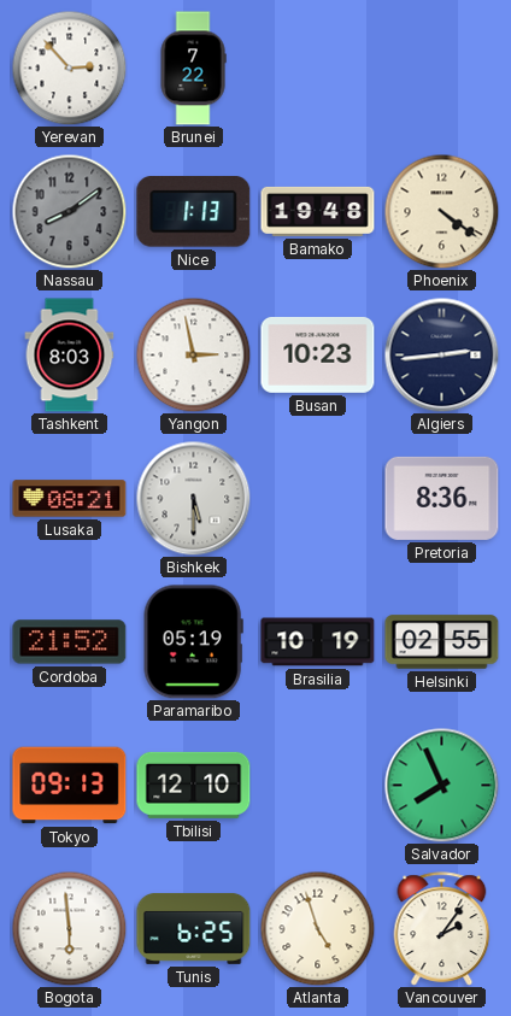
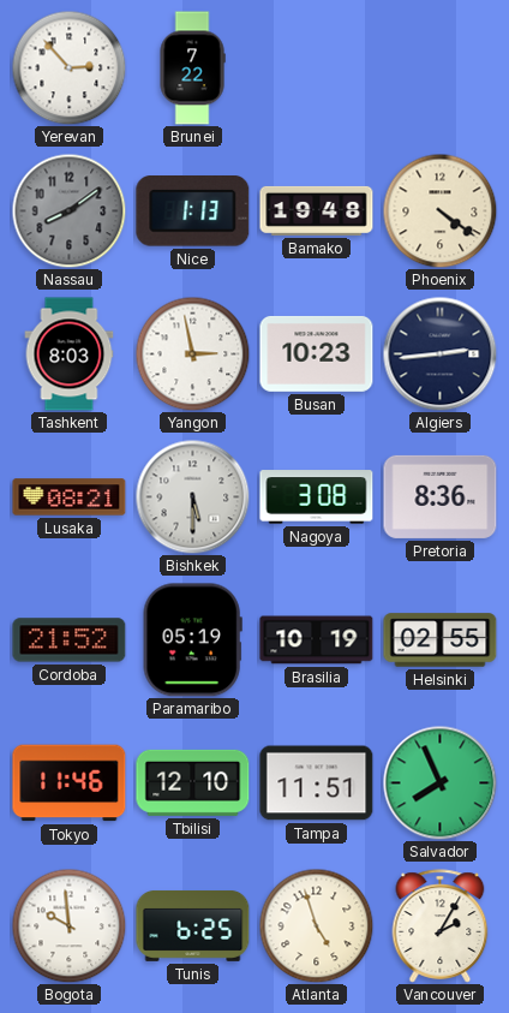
Nagoya: none -> 3:08 (317, 497)
Tokyo: 09:13 -> 11:46 (70, 783)
Tampa: none -> 11:51 (317, 783)
Bogota: 5:59 -> 9:59 (68, 925)
Vancouver: 2:06 -> 2:05 (441, 926)
